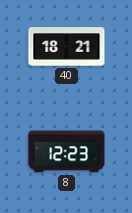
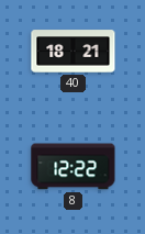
8: 12:23 -> 12:22 (74, 167)
